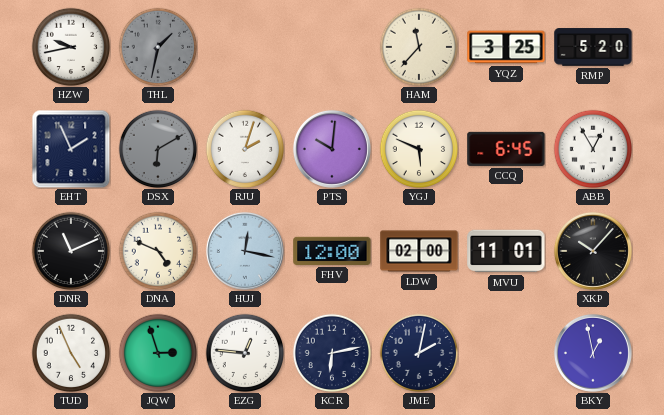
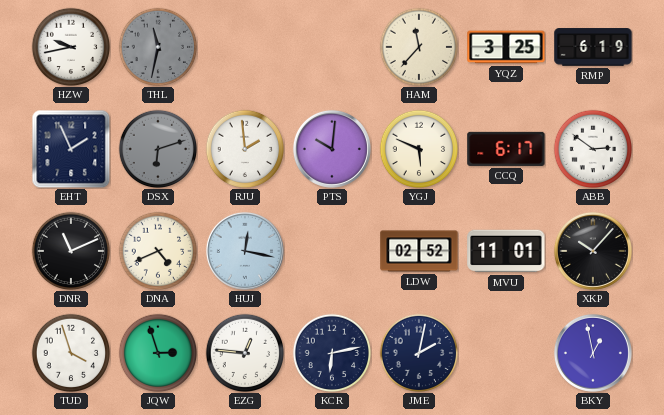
THL: 1:32 -> 11:32 (158, 47)
RMP: 5:20 -> 6:19 (593, 47)
DSX: 6:10 -> 6:12 (158, 149)
RJU: 2:03 -> 1:59 (245, 149)
CCQ: 6:45 -> 6:17 (506, 149)
ABB: 12:55 -> 2:51 (593, 149)
DNA: 4:49 -> 4:41 (158, 251)
FHV: 12:00 -> none (332, 251)
LDW: 02:00 -> 02:52 (419, 251)
TUD: 4:56 -> 3:57 (71, 353)
